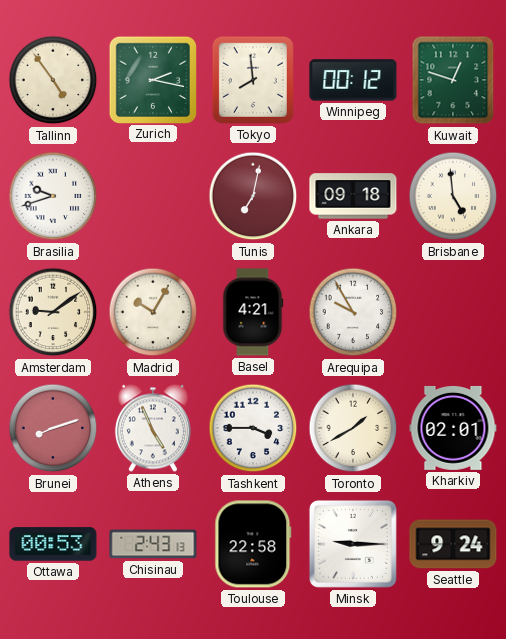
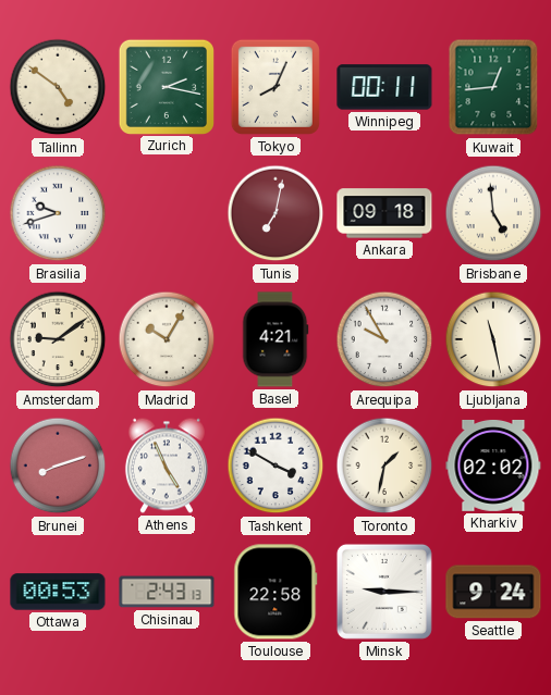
Tallinn: 4:54 -> 4:51 (58, 87)
Tokyo: 7:59 -> 8:04 (275, 87)
Winnipeg: 00:12 -> 00:11 (384, 87)
Kuwait: 12:48 -> 12:44 (493, 87)
Ljubljana: none -> 11:28 (493, 339)
Tashkent: 3:45 -> 3:50 (275, 466)
Toronto: 1:40 -> 1:32 (384, 466)
Kharkiv: 02:01 -> 02:02 (493, 466)
